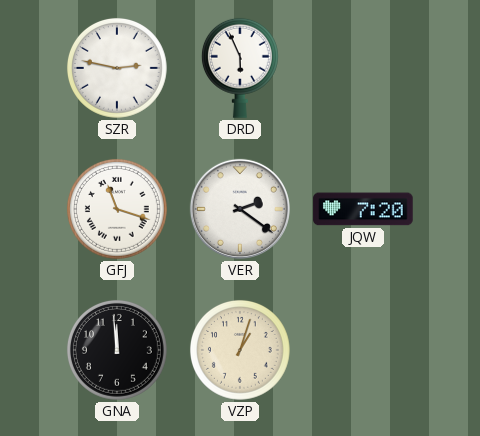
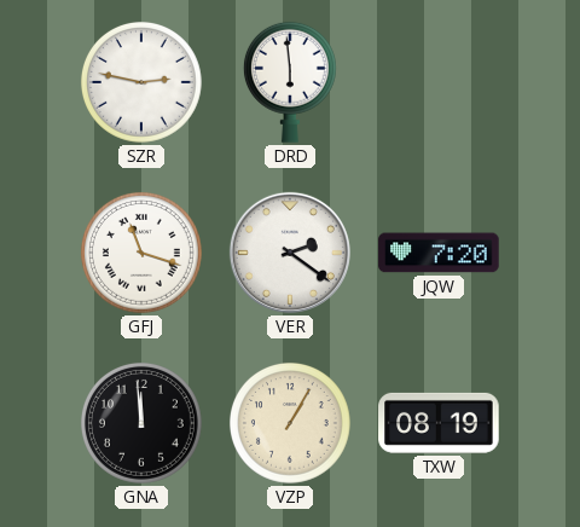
DRD: 5:56 -> 5:59 (290, 82)
VZP: 1:03 -> 1:05 (290, 423)
TXW: none -> 08:19 (439, 423)
